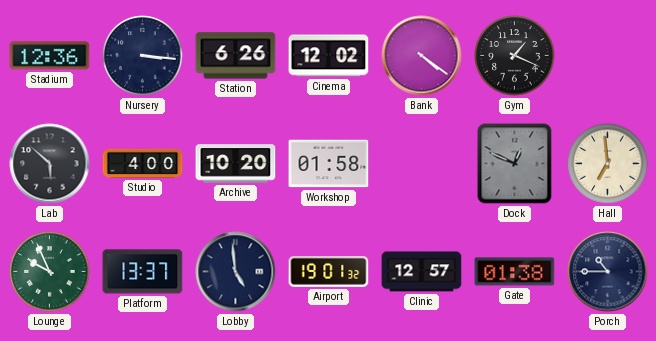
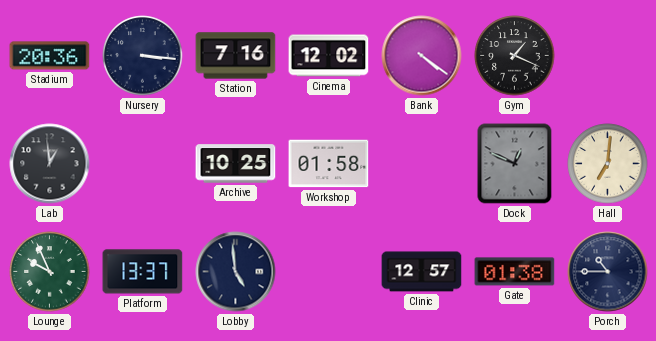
Stadium: 12:36 -> 20:36 (50, 56)
Station: 6:26 -> 7:16 (236, 56)
Lab: 5:52 -> 12:59 (50, 164)
Studio: 4:00 -> none (143, 163)
Archive: 10:20 -> 10:25 (236, 164)
Hall: 6:59 -> 7:01 (608, 164)
Airport: 19:01 -> none (329, 272)
